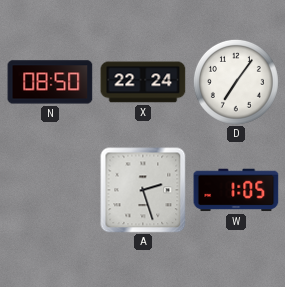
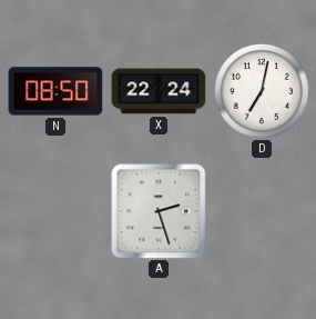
D: 7:06 -> 7:02 (262, 91)
W: 1:05 -> none (236, 190)
